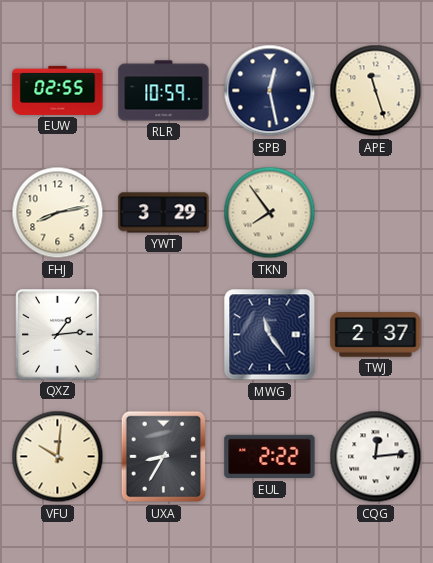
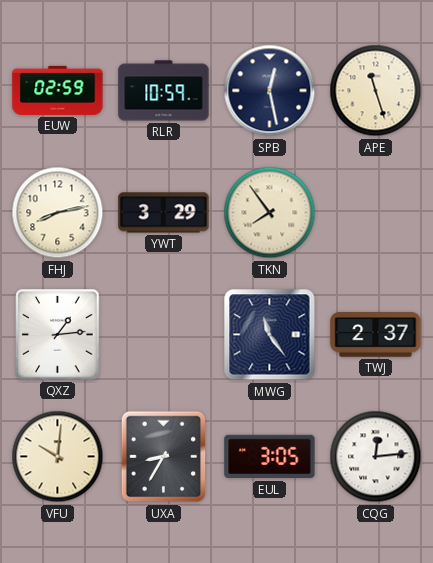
EUW: 02:55 -> 02:59 (58, 90)
EUL: 2:22 -> 3:05 (270, 457)
